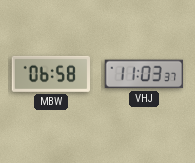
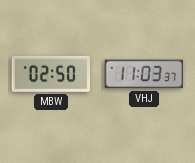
MBW: 06:58 -> 02:50 (51, 74)
